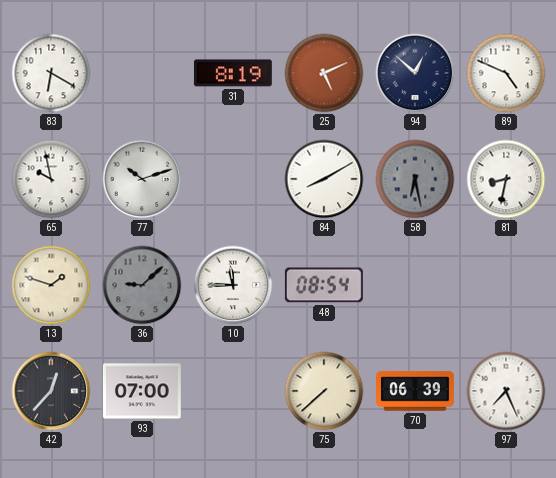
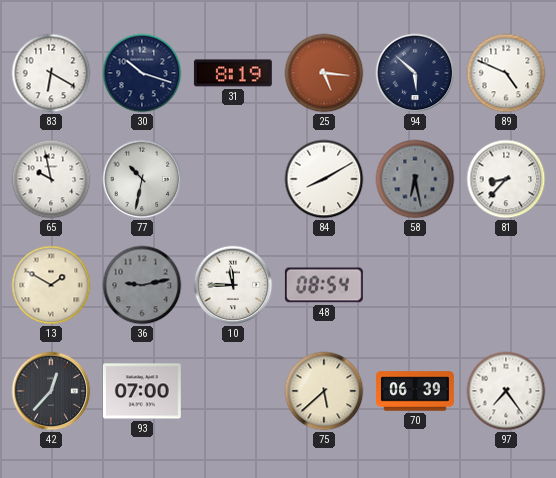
30: none -> 10:18 (142, 73)
25: 5:11 -> 5:16 (324, 73)
94: 12:52 -> 5:52 (415, 73)
77: 10:12 -> 10:32 (142, 179)
81: 8:32 -> 8:37 (506, 179)
13: 1:48 -> 1:50 (51, 285)
36: 9:08 -> 9:13 (142, 285)
75: 7:38 -> 5:38 (324, 391)
97: 7:26 -> 7:24 (506, 391)
